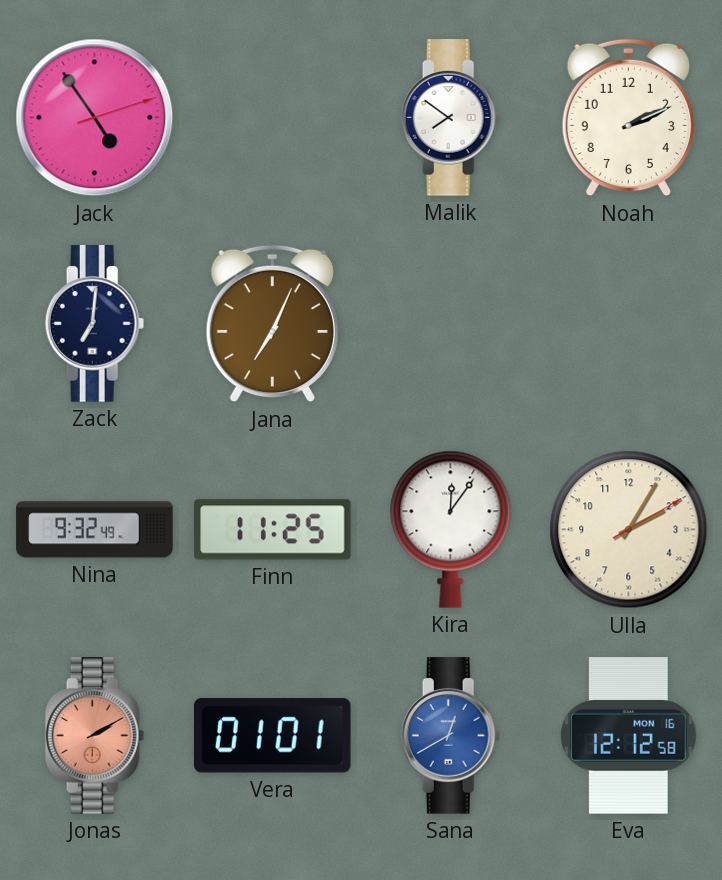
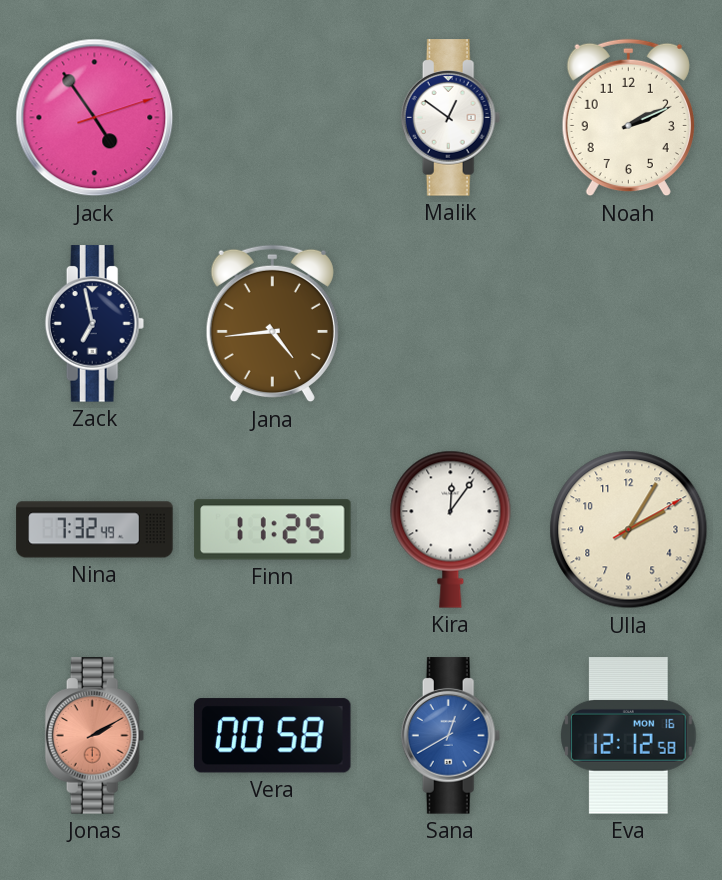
Malik: 7:51 -> 12:51 (451, 118)
Zack: 7:01 -> 6:58 (95, 324)
Jana: 7:04 -> 4:44 (272, 324)
Nina: 9:32 -> 7:32 (95, 530)
Vera: 01:01 -> 00:58 (272, 736)
